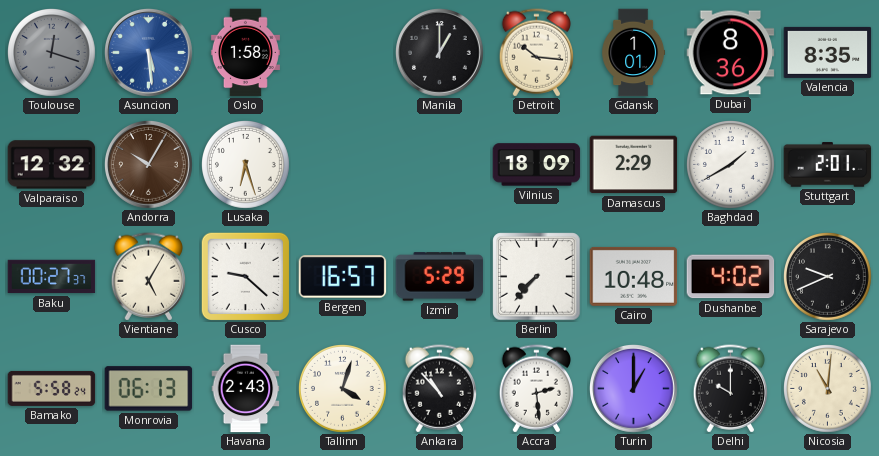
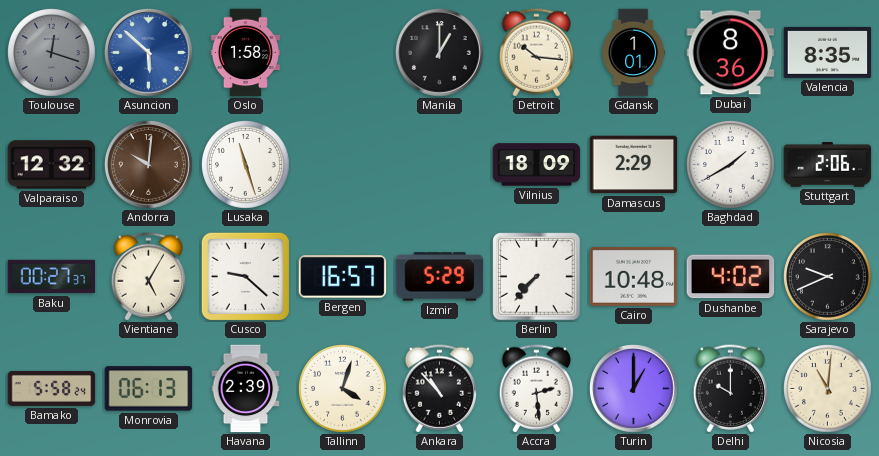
Asuncion: 5:29 -> 5:52 (149, 53)
Andorra: 10:05 -> 10:01 (149, 165)
Lusaka: 6:27 -> 11:27 (246, 165)
Stuttgart: 2:01 -> 2:06 (828, 165)
Havana: 2:43 -> 2:39 (246, 389)
